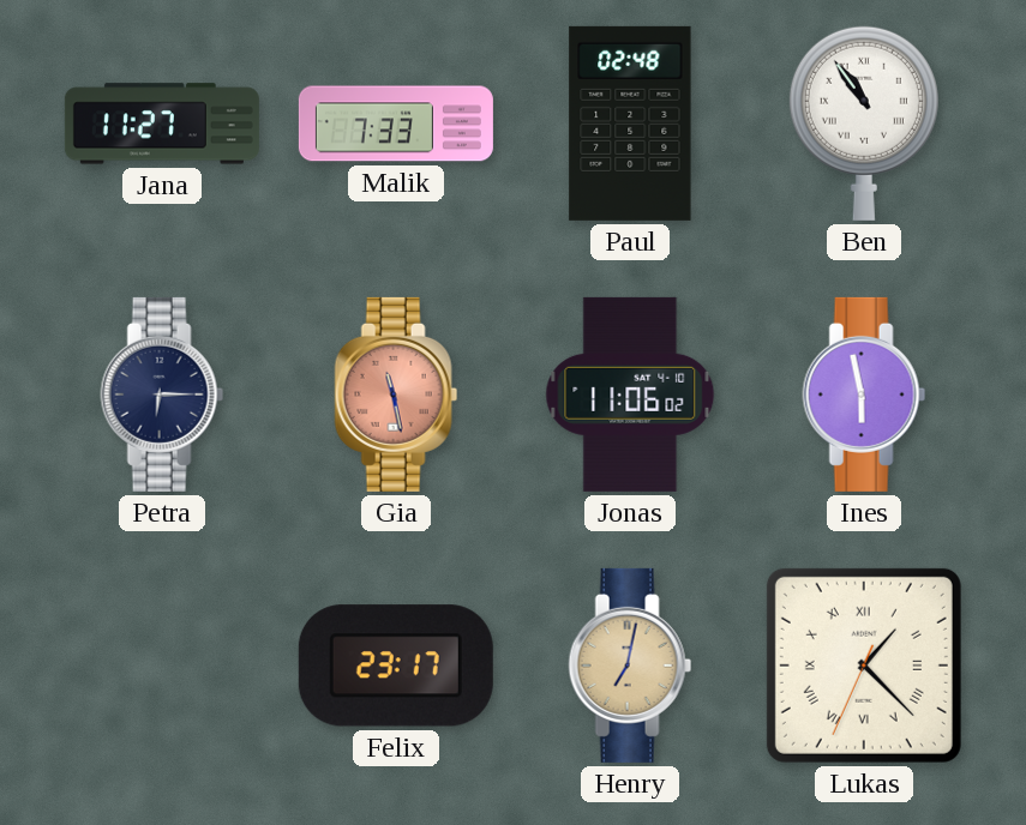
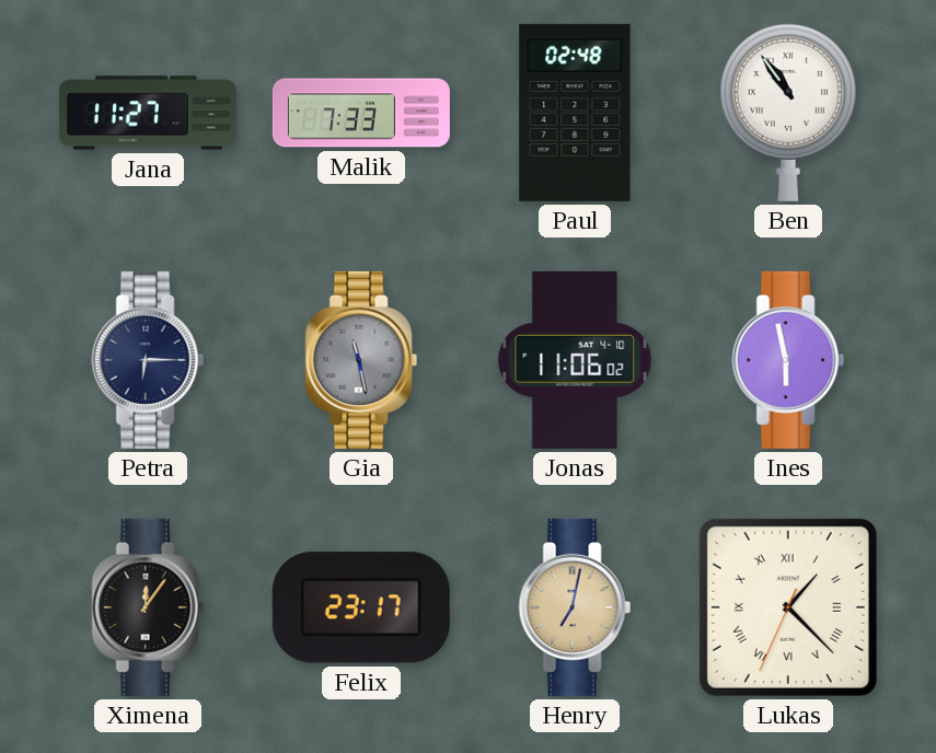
Gia dial: salmon -> grey (361, 360)
Ximena: none -> 12:06 (148, 607)
